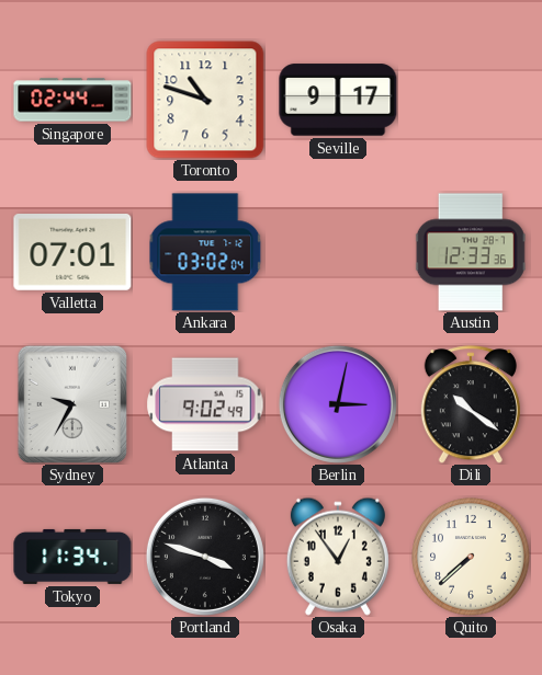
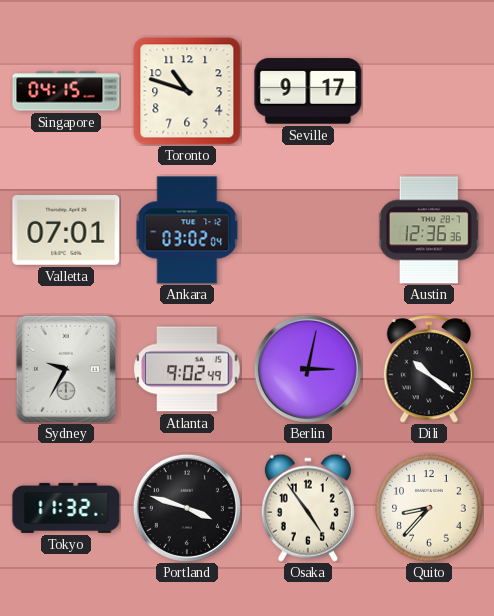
Singapore: 02:44 -> 04:15 (66, 91)
Austin: 12:33 -> 12:36 (429, 230)
Tokyo: 11:34 -> 11:32 (66, 508)
Osaka: 12:54 -> 4:54 (308, 508)
Quito: 7:38 -> 8:37 (429, 508)
